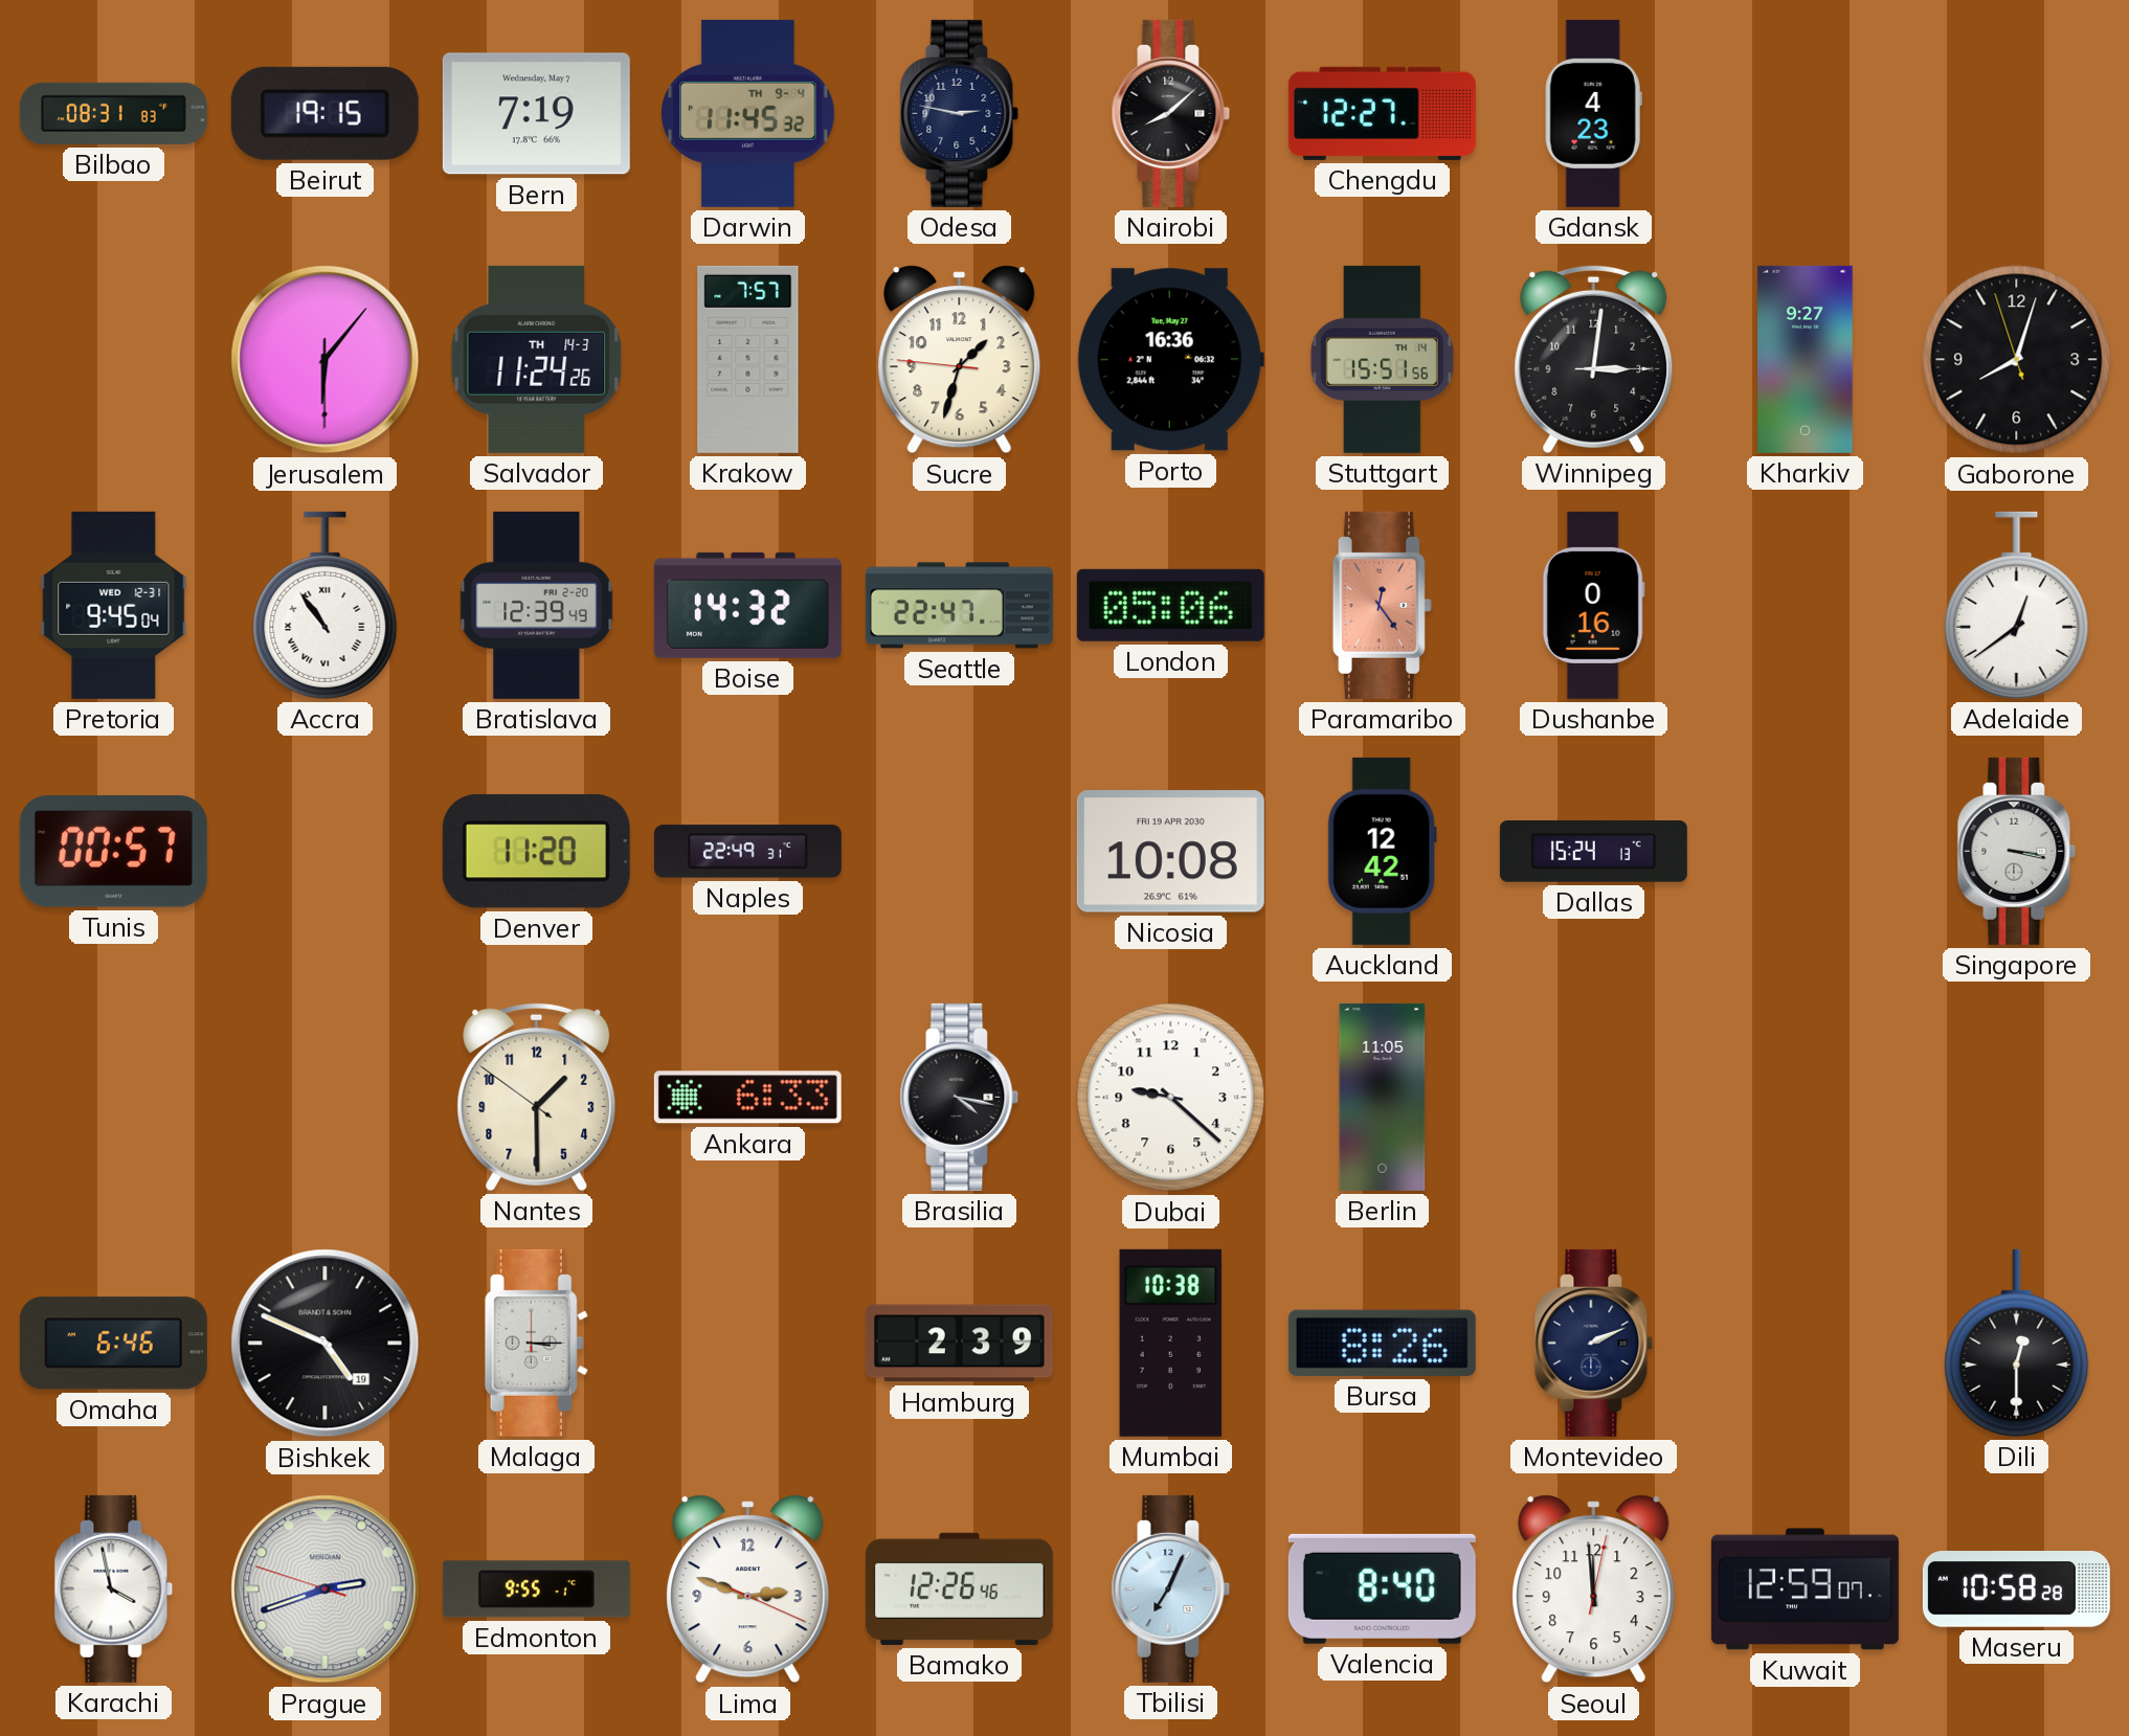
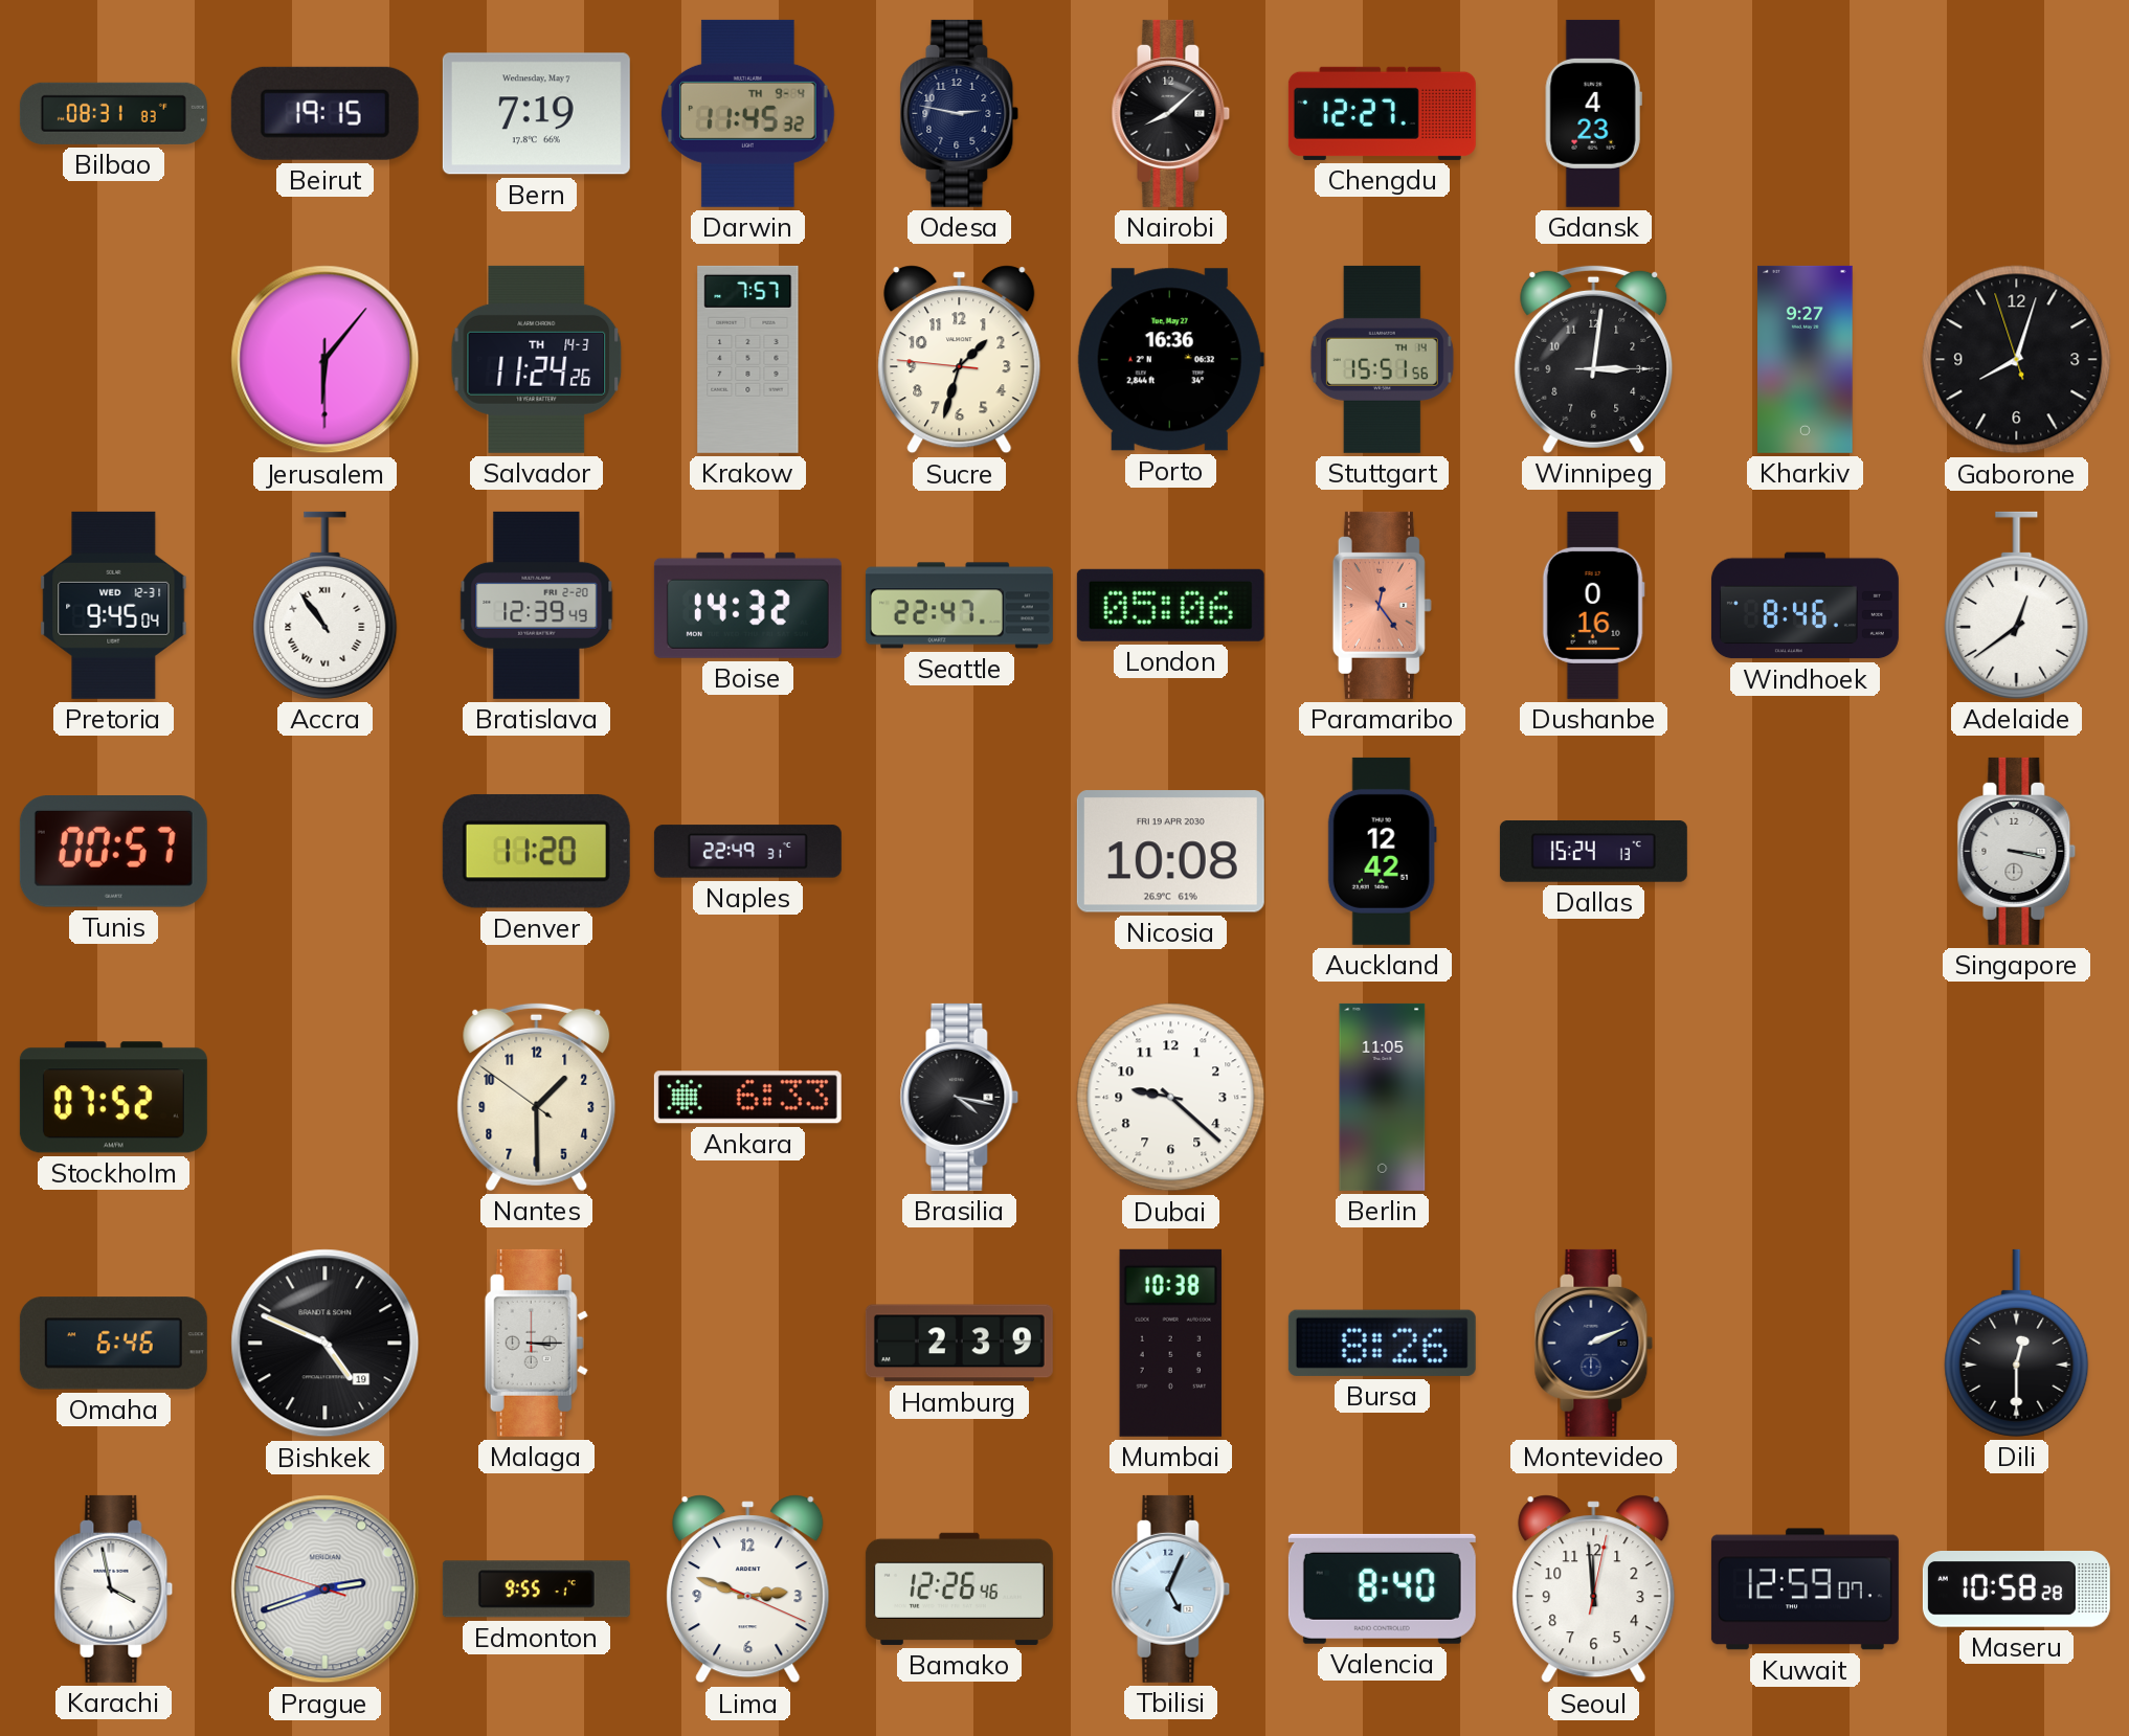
Windhoek: none -> 8:46 (1805, 606)
Stockholm: none -> 07:52 (113, 1098)
Tbilisi: 7:04 -> 5:04 (1171, 1588)
